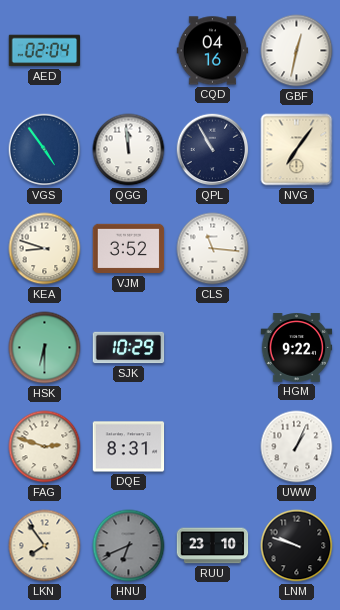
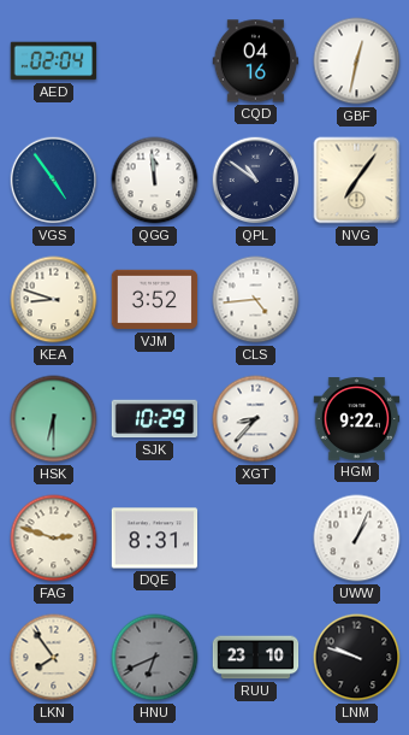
QPL: 10:55 -> 10:51 (256, 181)
CLS: 11:16 -> 4:44 (256, 300)
XGT: none -> 8:37 (256, 419)
